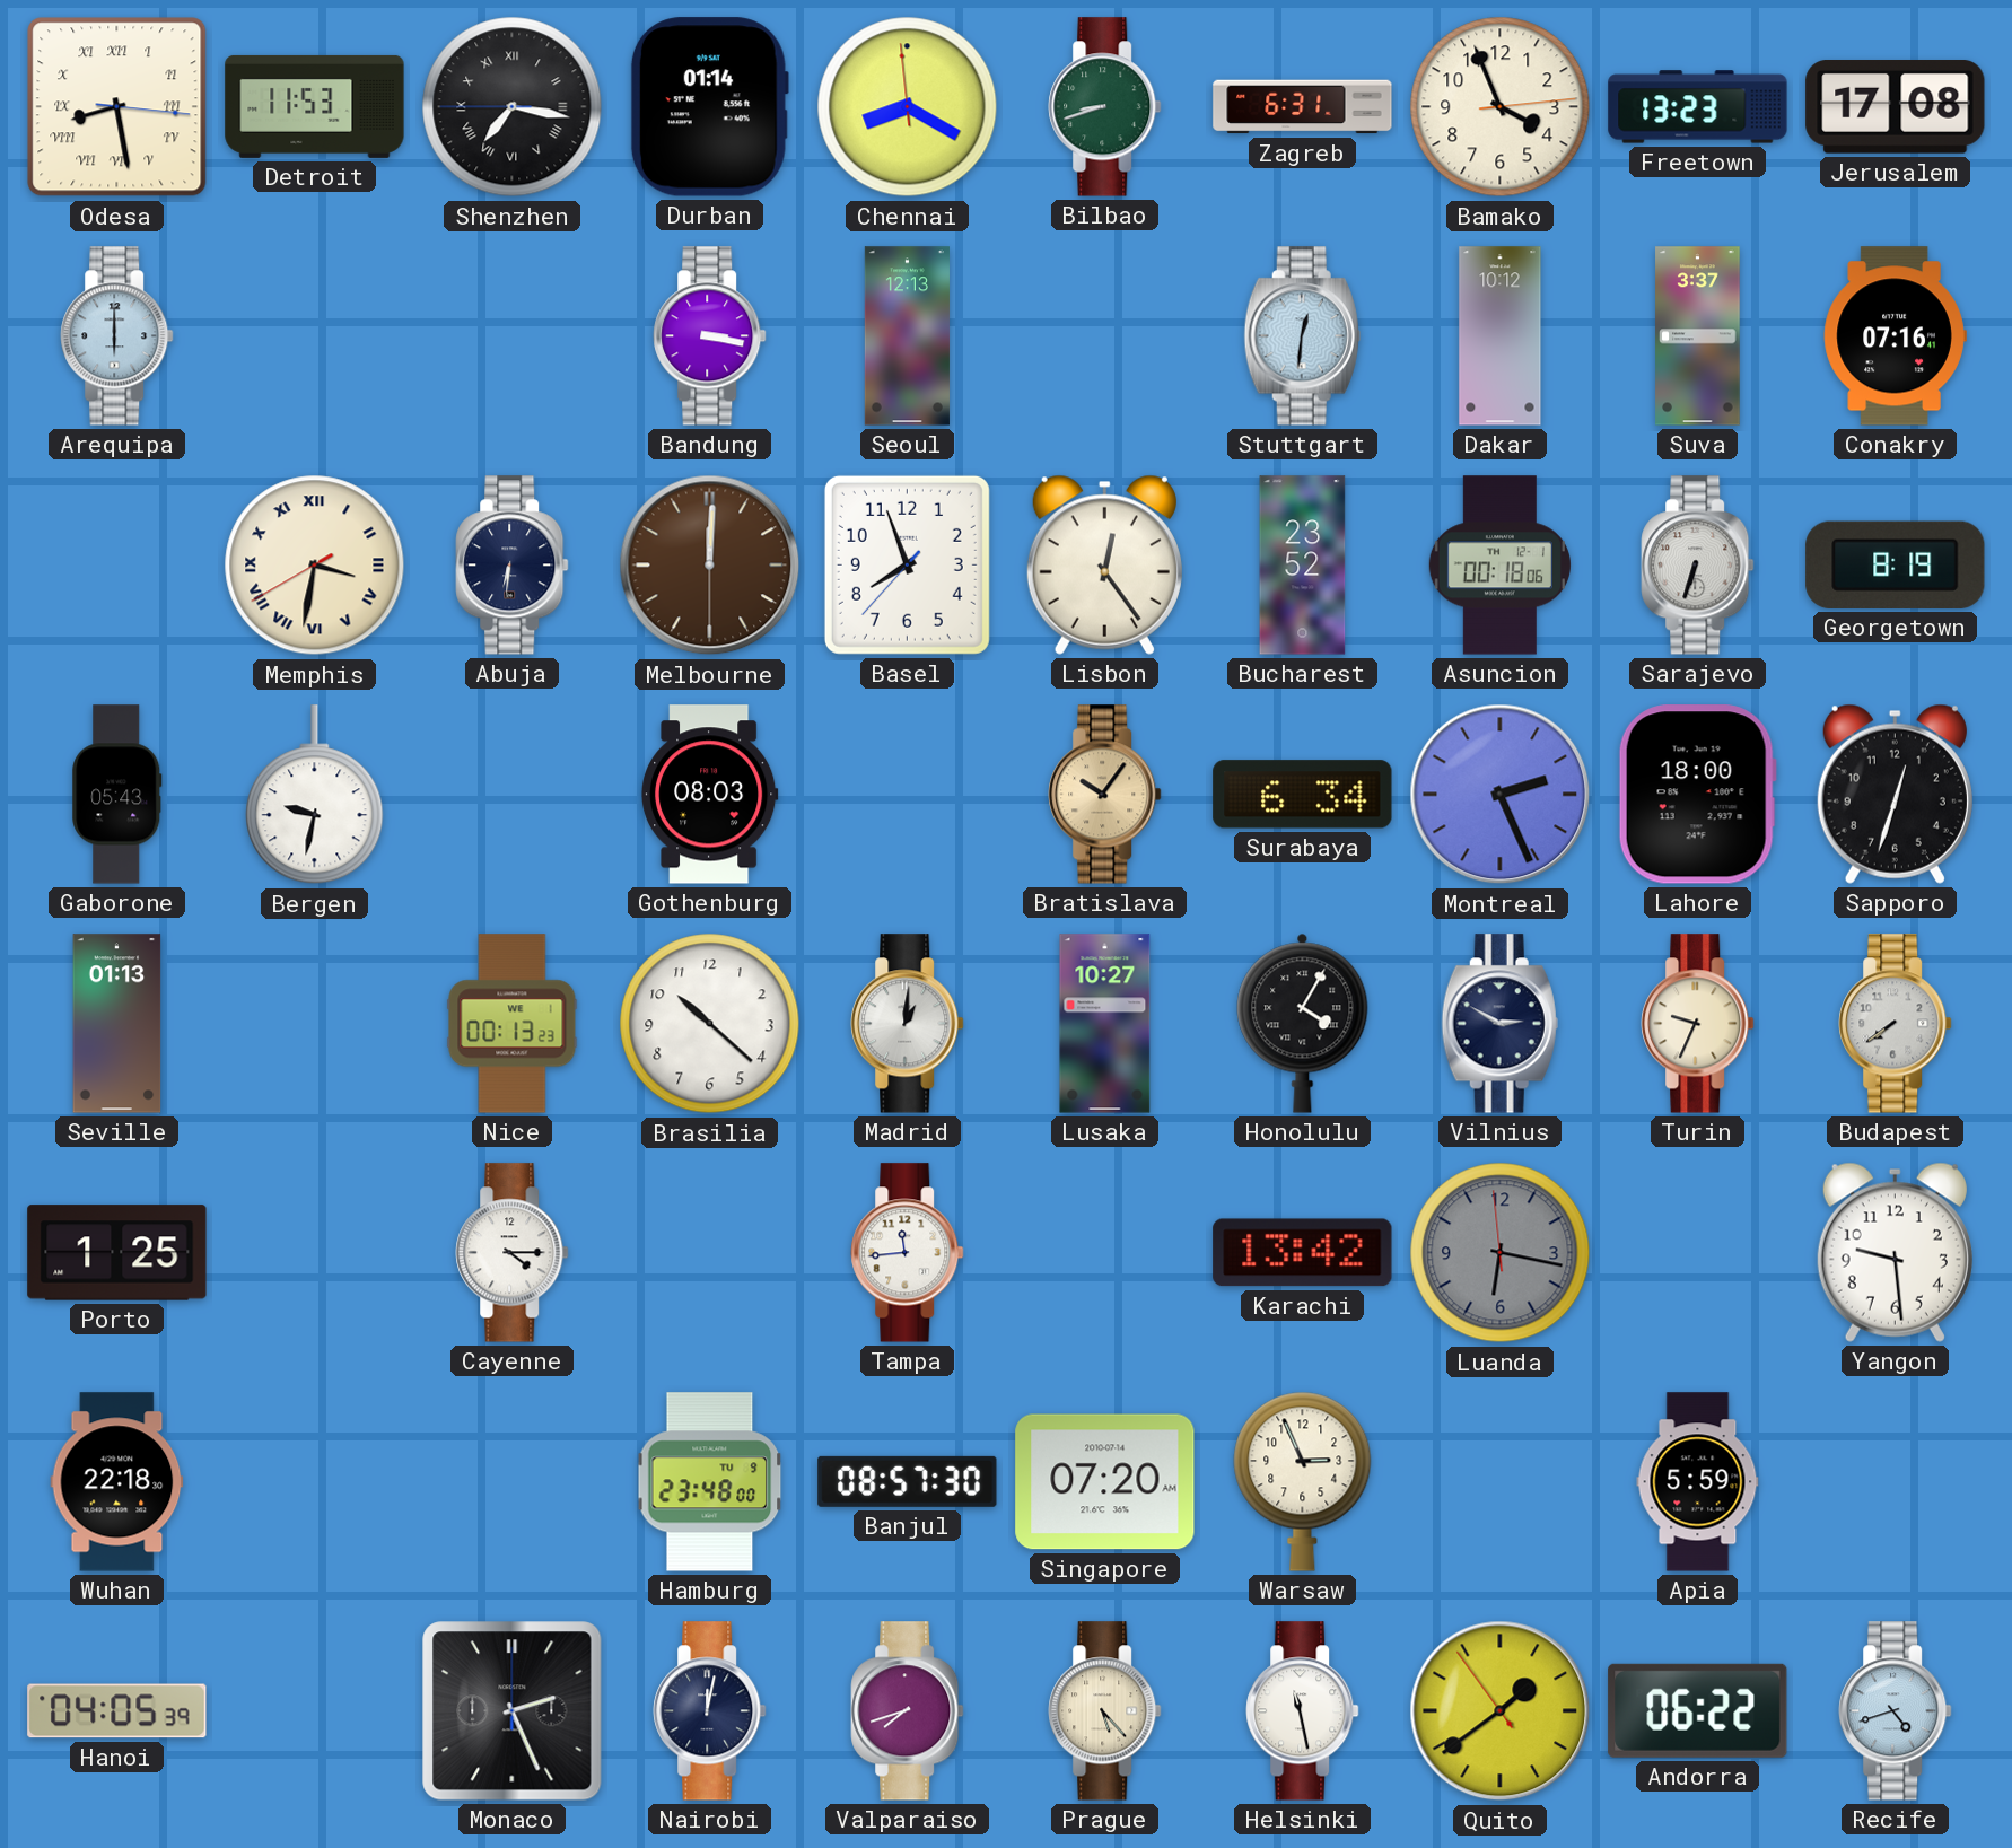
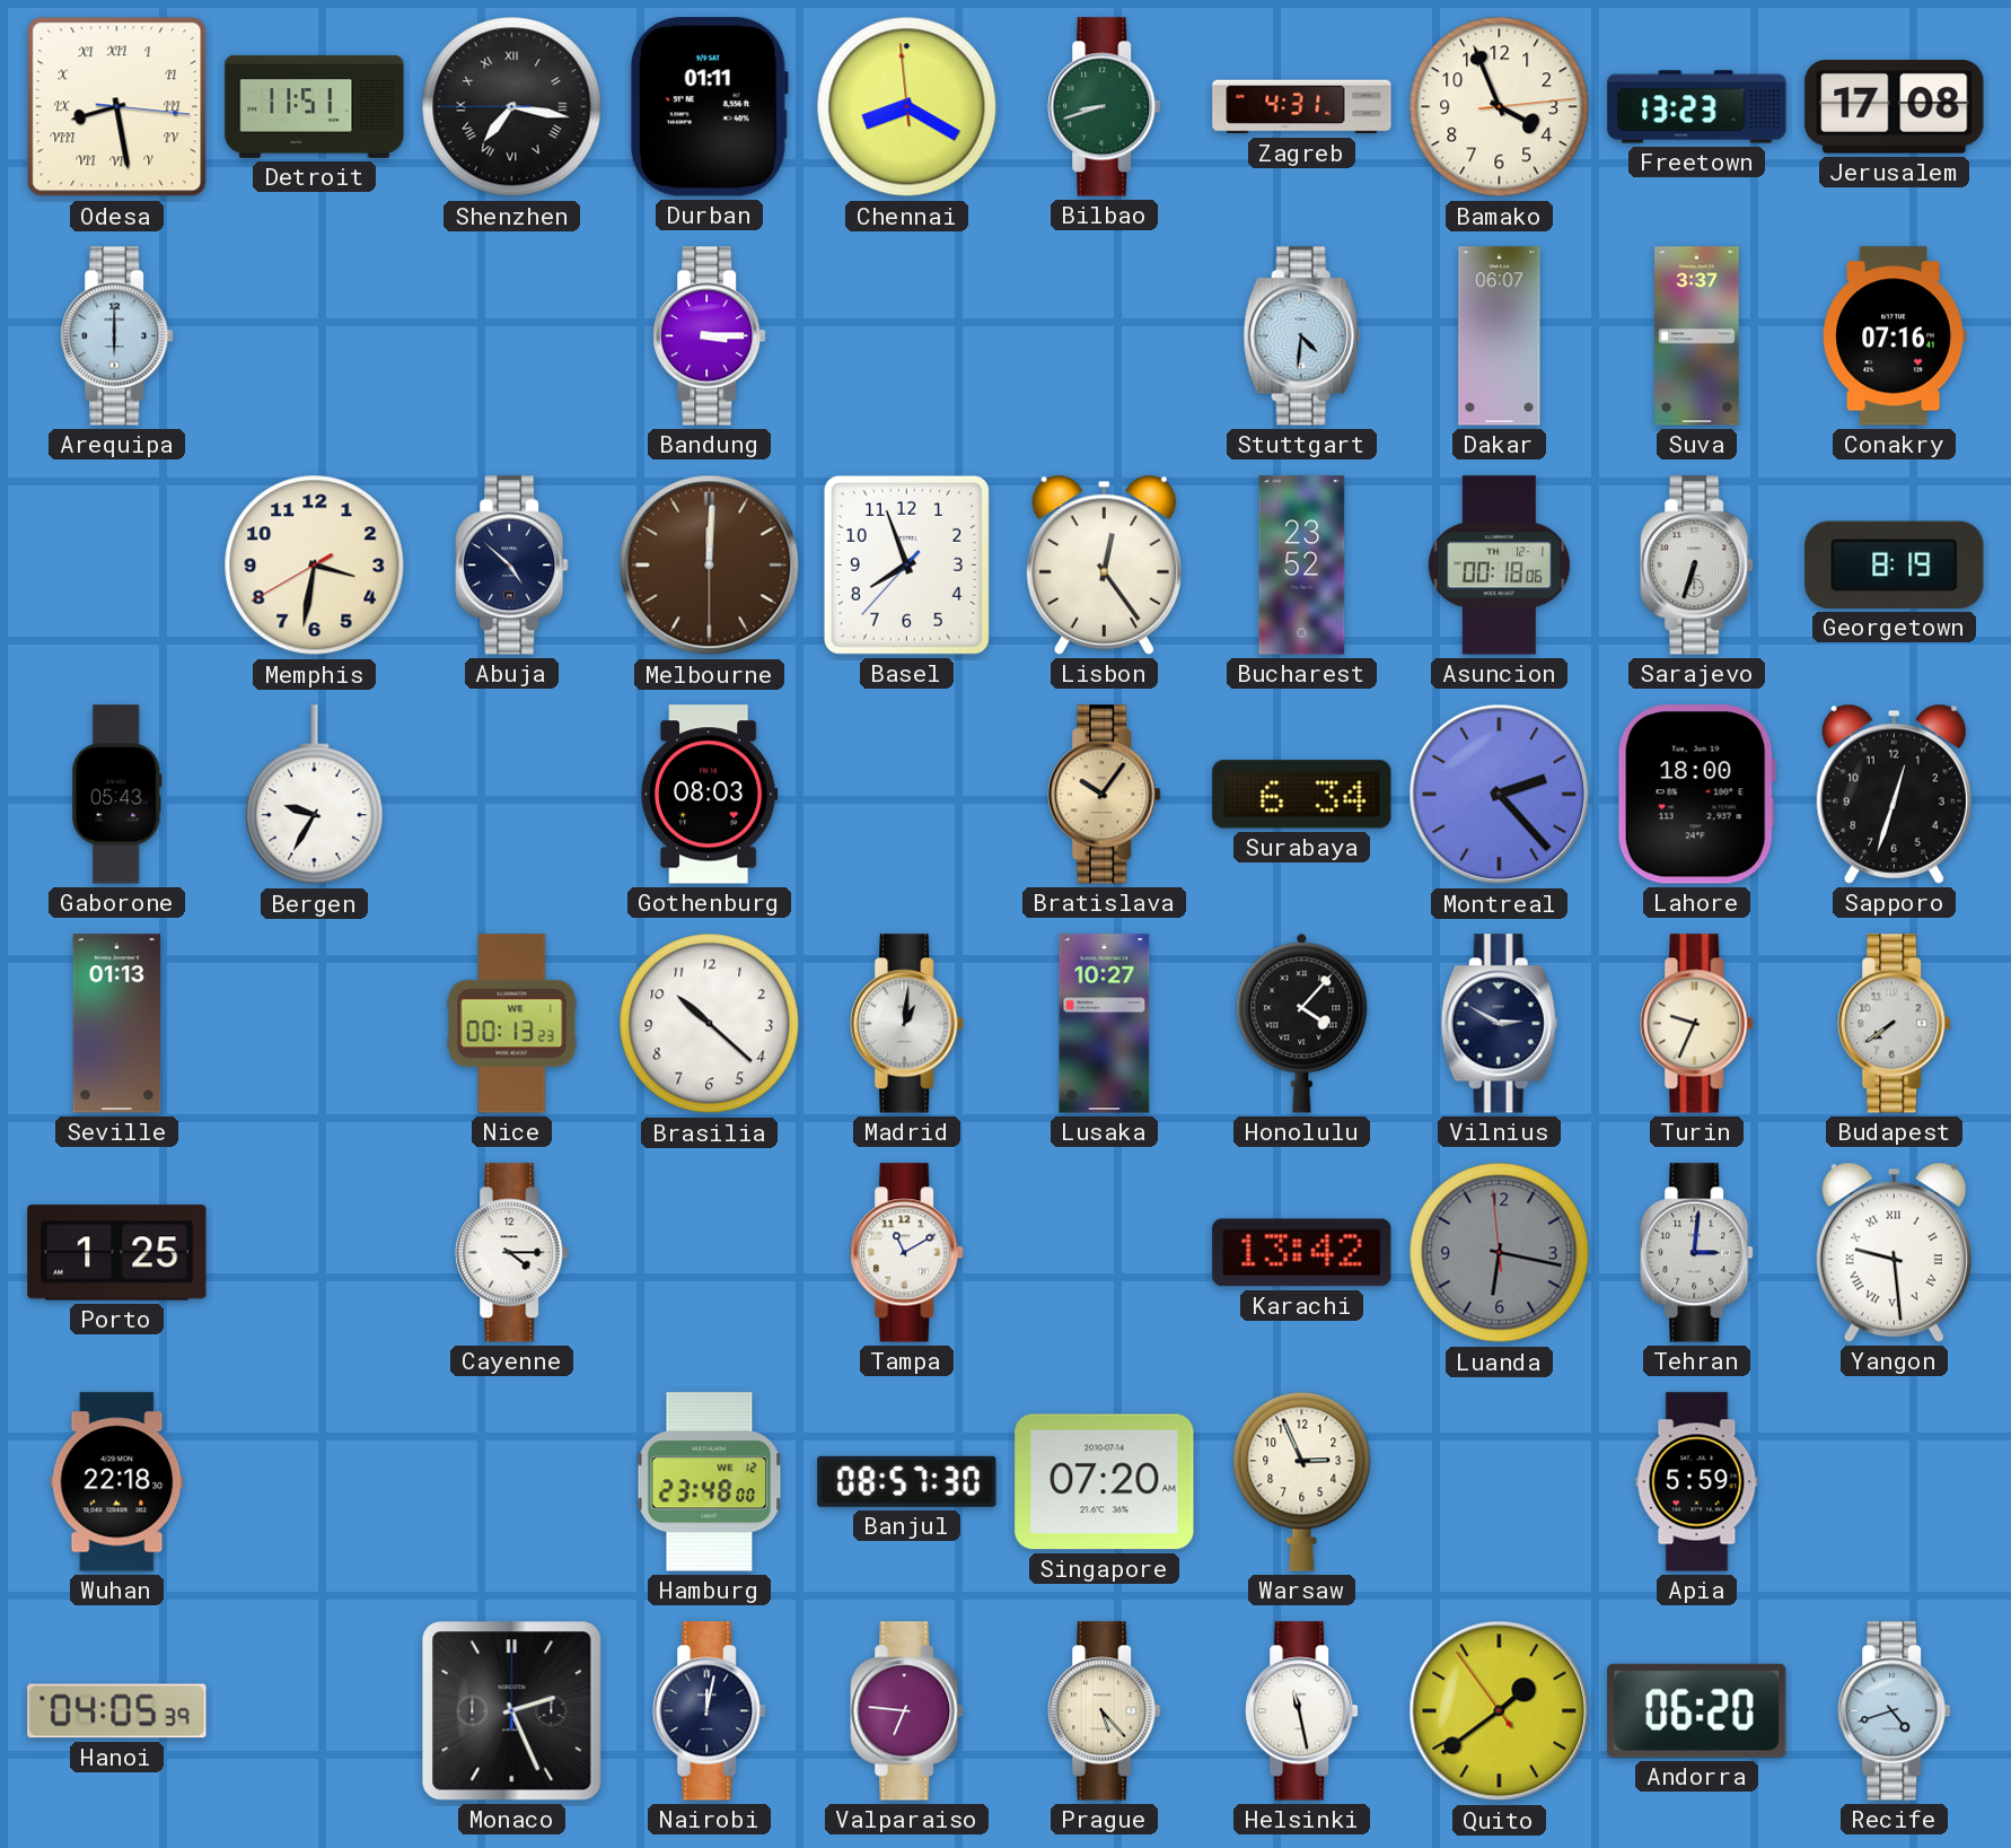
Detroit: 11:53 -> 11:51 (315, 106)
Durban: 01:14 -> 01:11 (709, 107)
Zagreb: 6:31 -> 4:31 (1302, 107)
Bandung: 3:17 -> 3:15 (710, 336)
Seoul: 12:13 -> none (907, 336)
Stuttgart: 12:31 -> 4:31 (1301, 336)
Dakar: 10:12 -> 06:07 (1500, 336)
Memphis numerals: Roman -> Arabic (315, 566)
Abuja: 6:31 -> 4:52 (512, 566)
Bergen: 9:32 -> 9:35 (315, 795)
Montreal: 2:26 -> 2:23 (1500, 795)
Honolulu: 4:05 -> 4:07 (1302, 1023)
Tampa: 11:44 -> 11:10 (907, 1253)
Tehran: none -> 3:01 (1697, 1253)
Yangon numerals: Arabic -> Roman (1894, 1252)
Hamburg date: TU 9 -> WE 12 (710, 1482)
Valparaiso: 7:42 -> 6:46 (907, 1711)
Andorra: 06:22 -> 06:20 (1697, 1710)
